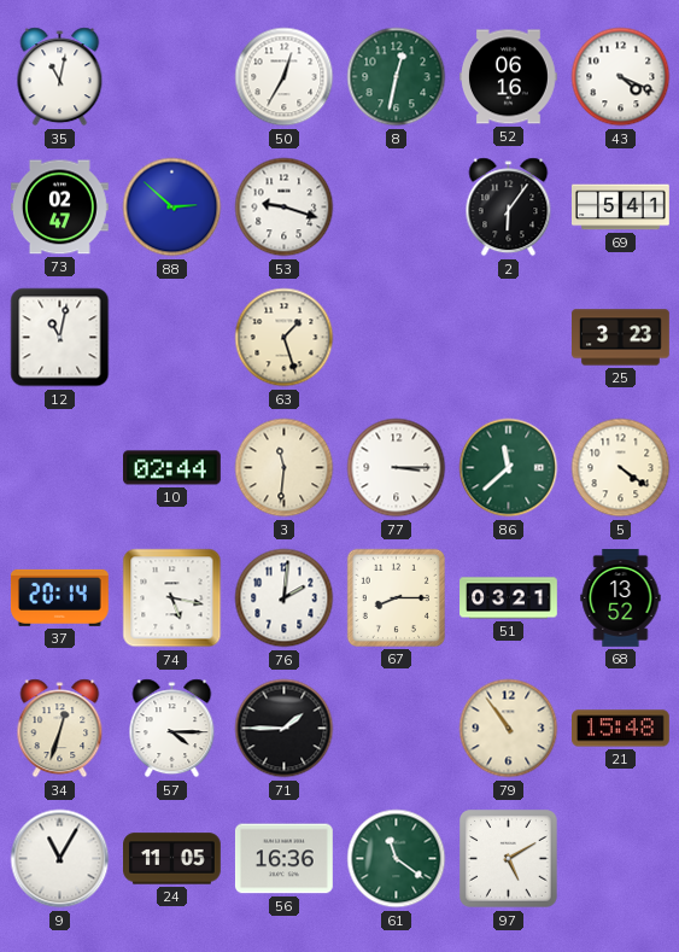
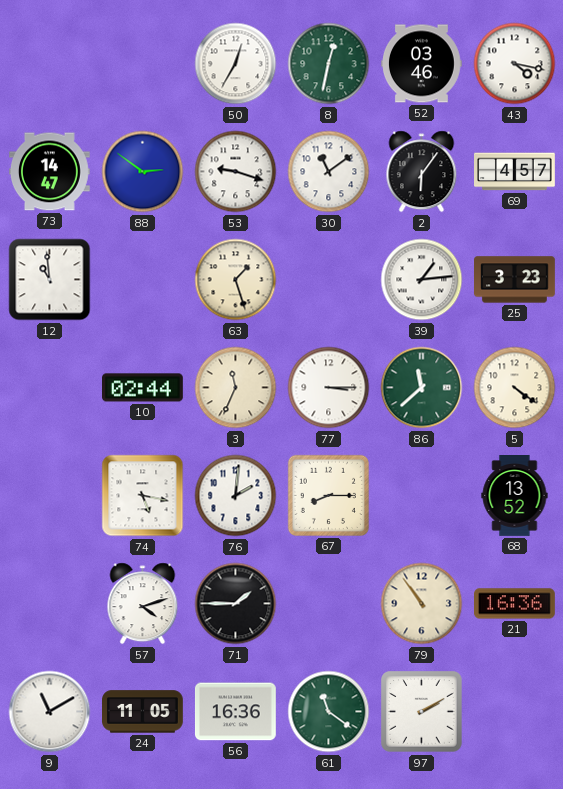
35: 11:02 -> none (60, 77)
52: 06:16 -> 03:46 (422, 64)
43: 4:19 -> 4:17 (515, 64)
73: 02:47 -> 14:47 (50, 172)
88: 2:52 -> 2:51 (143, 172)
30: none -> 11:09 (329, 172)
69: 5:41 -> 4:57 (515, 172)
12: 11:02 -> 10:59 (50, 280)
39: none -> 1:14 (422, 280)
3: 11:31 -> 11:34 (236, 388)
37: 20:14 -> none (59, 597)
51: 03:21 -> none (509, 598)
34: 12:33 -> none (60, 729)
57: 4:15 -> 4:12 (143, 604)
21: 15:48 -> 16:36 (515, 604)
9: 11:05 -> 11:10 (50, 712)
97: 5:10 -> 2:10 (422, 712)
